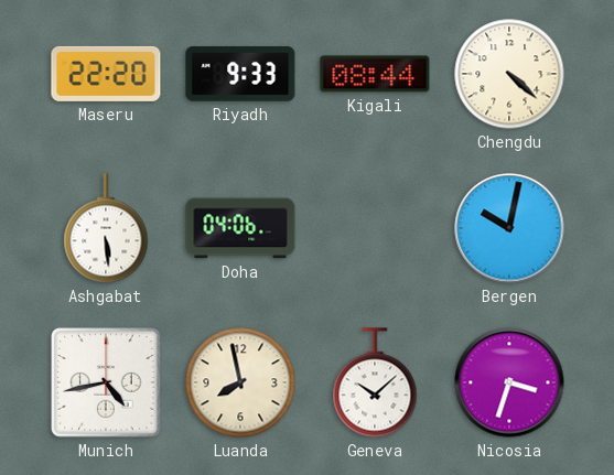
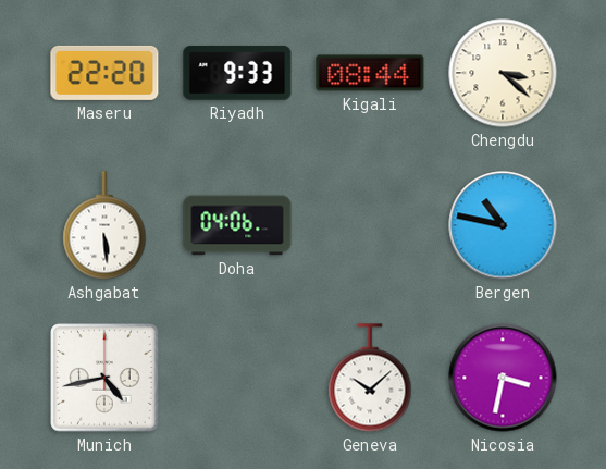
Chengdu: 4:22 -> 3:22 (503, 73)
Bergen: 10:02 -> 10:47 (503, 225)
Luanda: 7:58 -> none (240, 382)
Nicosia: 3:33 -> 3:32 (503, 378)
